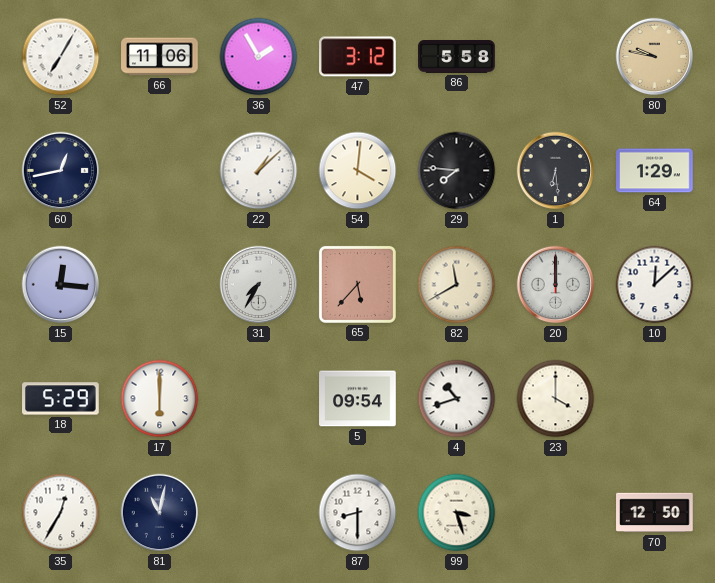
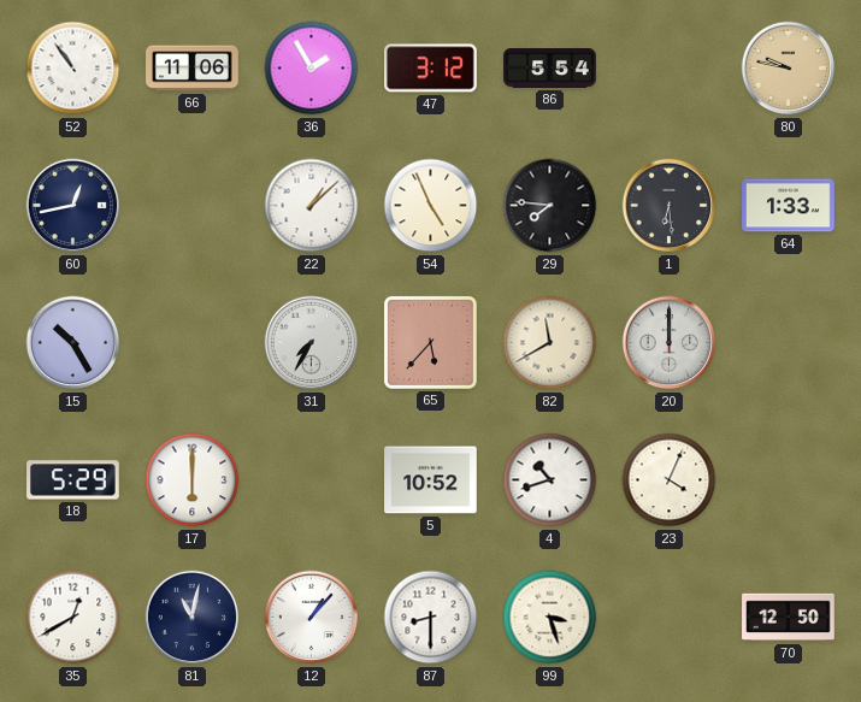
52: 7:05 -> 10:54 (73, 69)
86: 5:58 -> 5:54 (550, 69)
54: 4:01 -> 4:56 (431, 206)
64: 1:29 -> 1:33 (789, 206)
15: 12:16 -> 10:25 (73, 343)
10: 12:08 -> none (655, 285)
5: 09:54 -> 10:52 (431, 480)
23: 4:00 -> 4:04 (670, 480)
35: 12:35 -> 12:40 (73, 618)
12: none -> 1:07 (312, 618)
